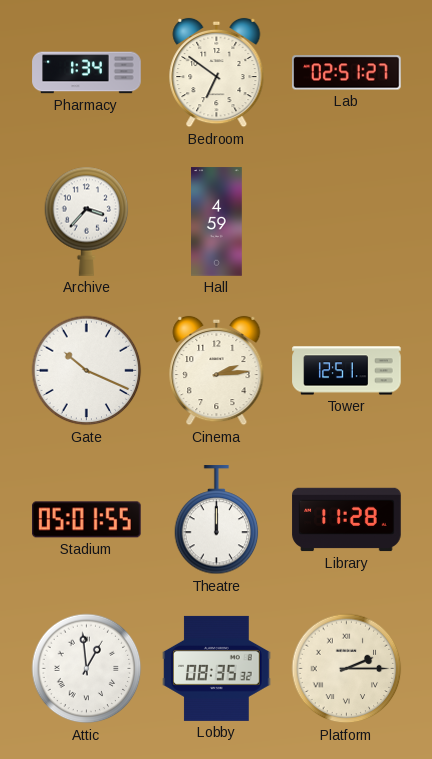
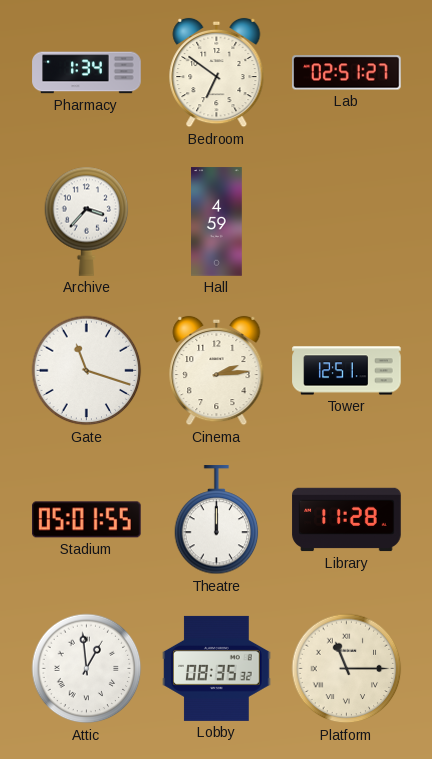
Gate: 10:19 -> 11:18 (87, 371)
Platform: 2:15 -> 11:15 (347, 669)
